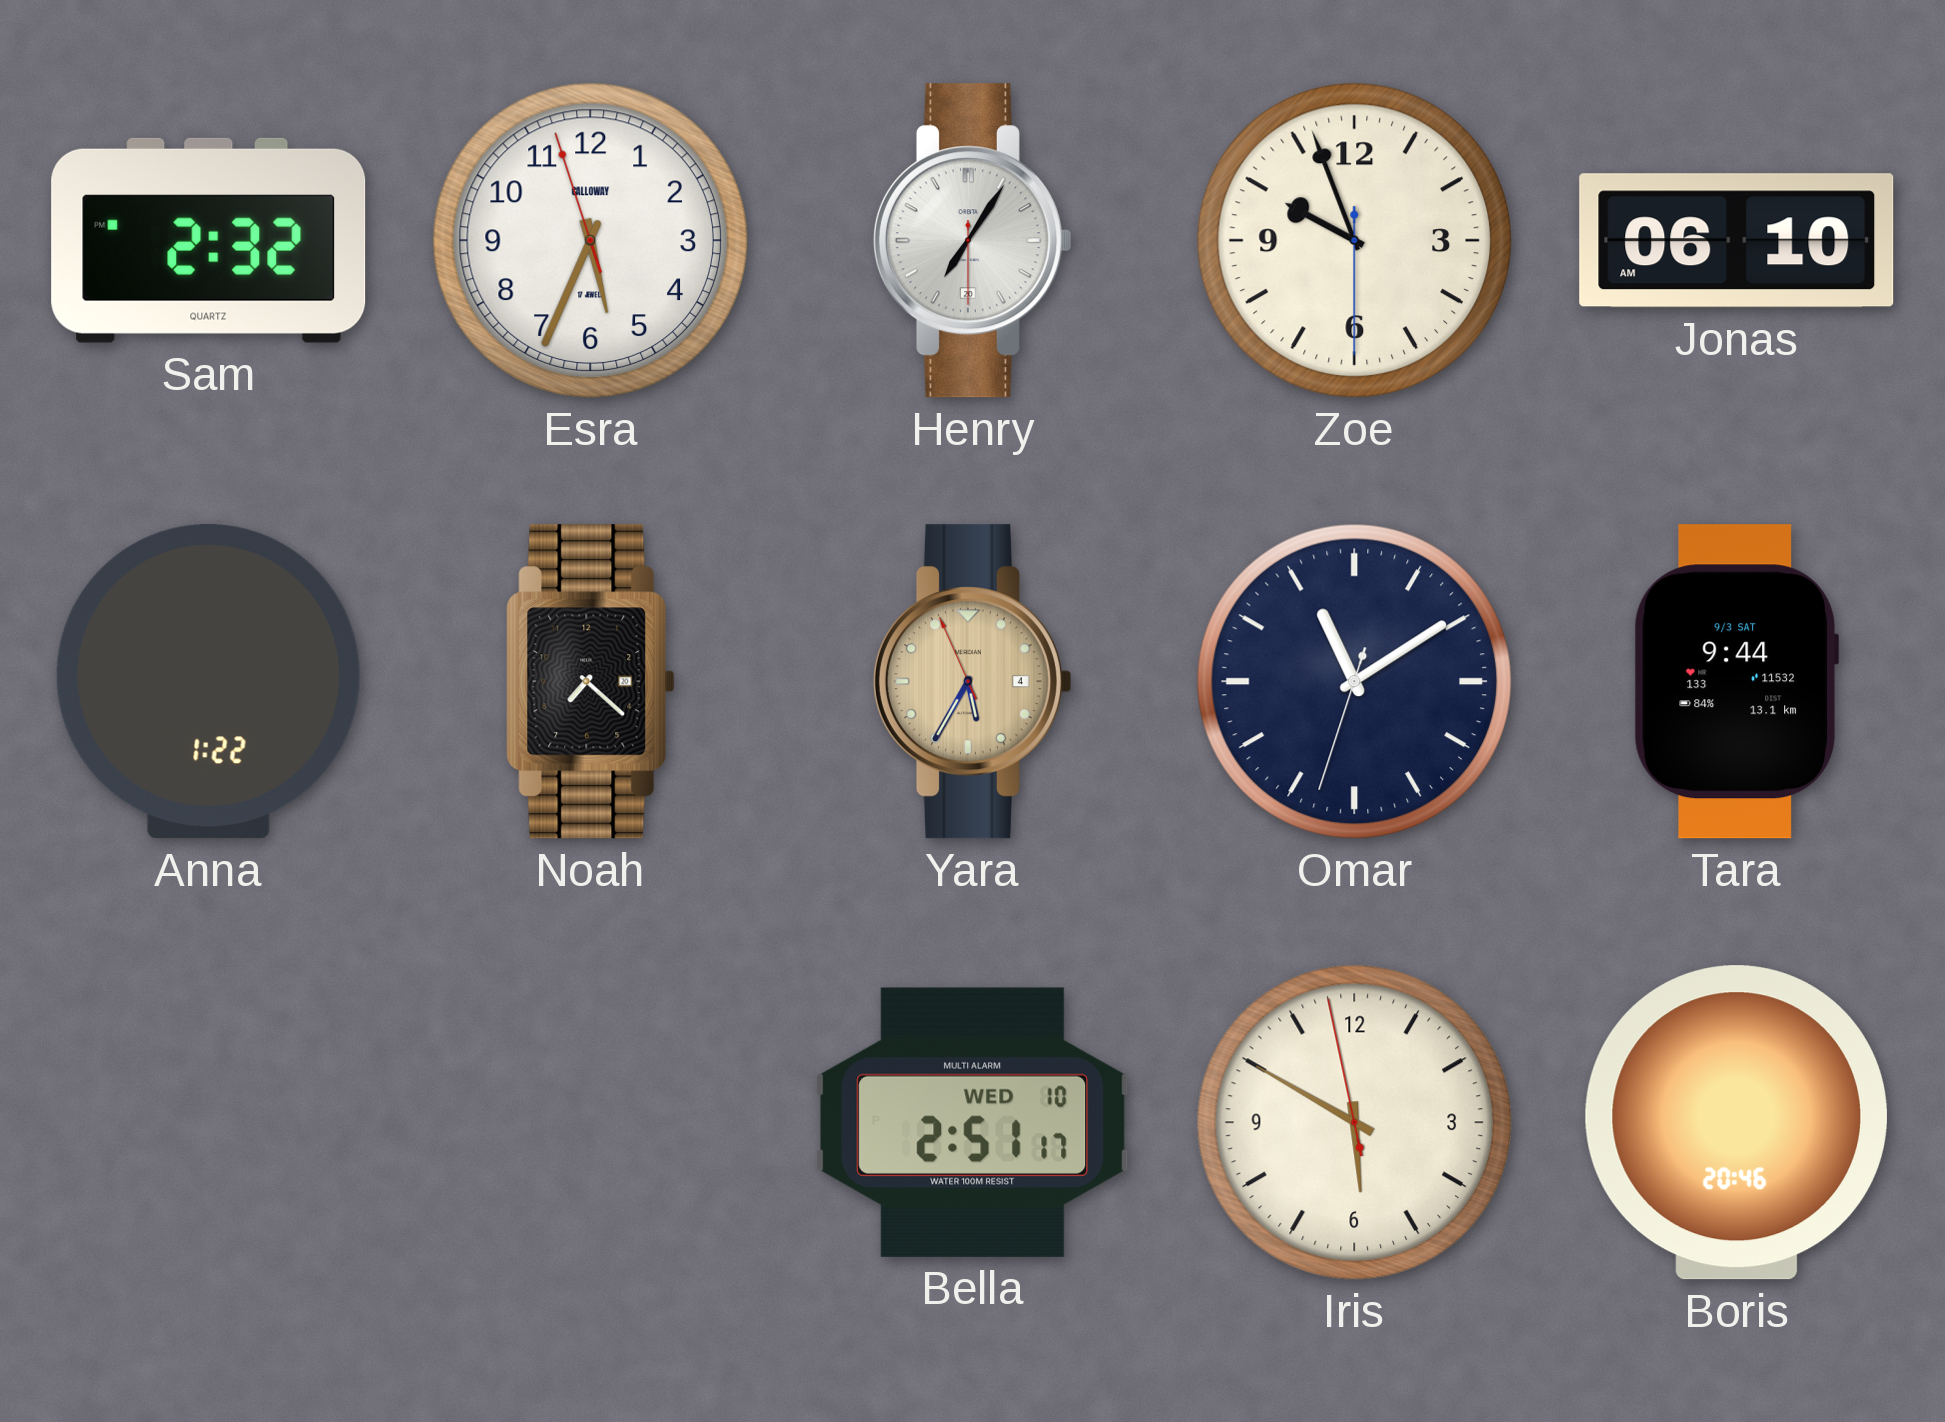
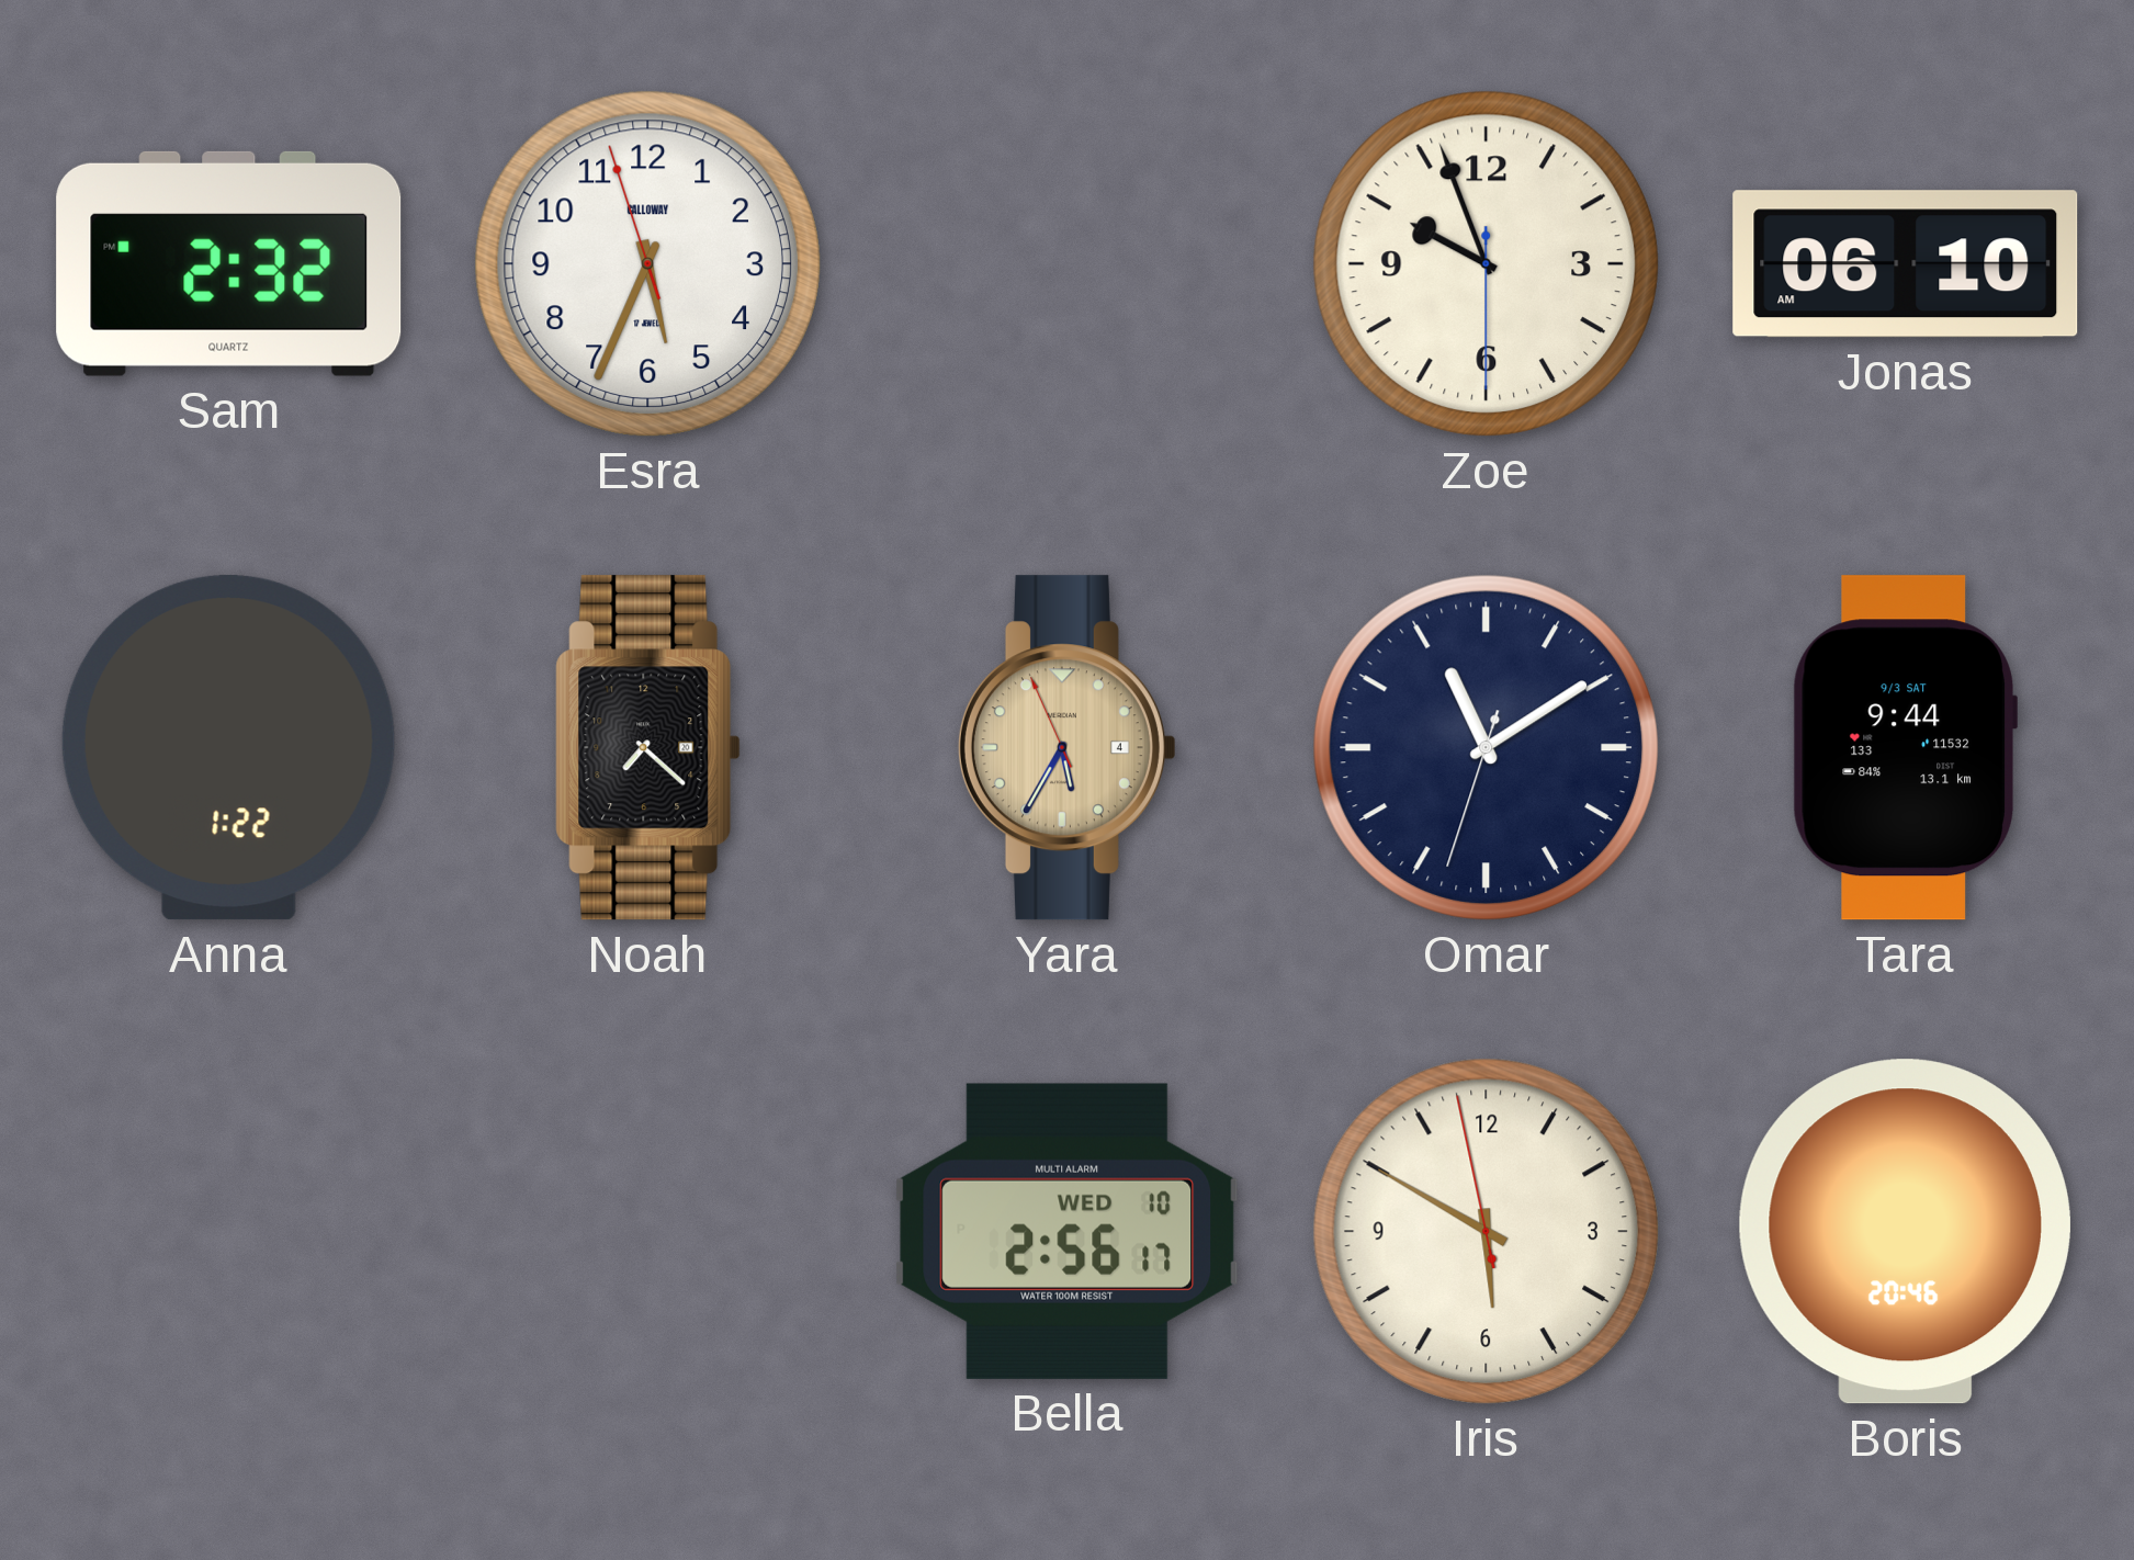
Henry: 7:05 -> none (972, 241)
Bella: 2:51 -> 2:56 (1068, 1231)
